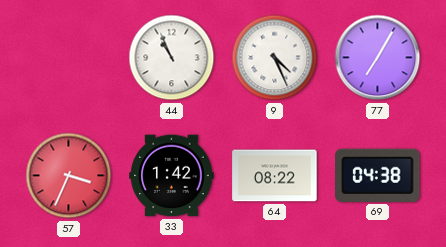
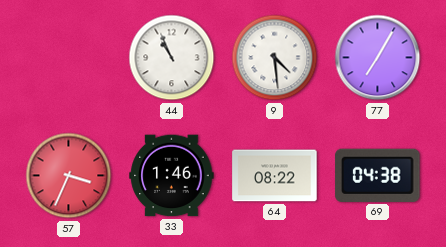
9: 4:26 -> 4:29 (275, 58)
33: 1:42 -> 1:46 (172, 176)
